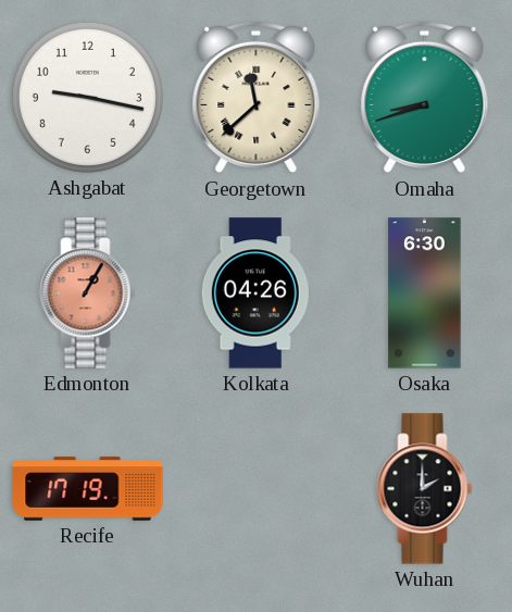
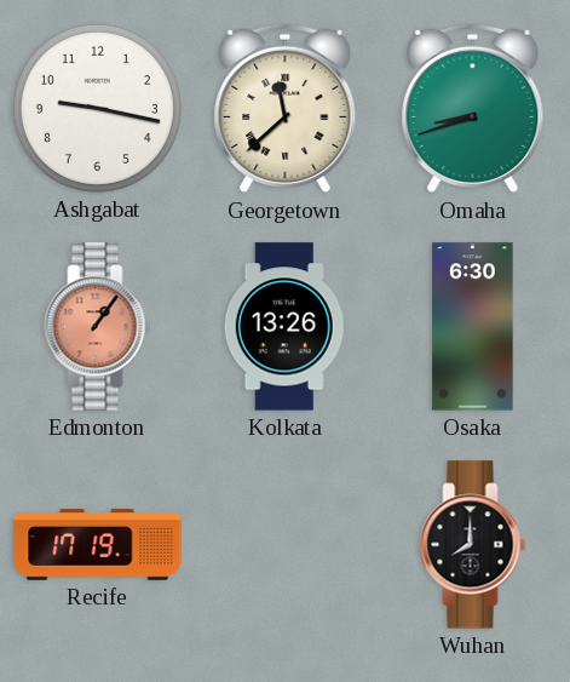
Edmonton: 1:05 -> 1:06 (98, 327)
Kolkata: 04:26 -> 13:26 (284, 327)
Wuhan: 2:00 -> 8:00 (473, 545)
